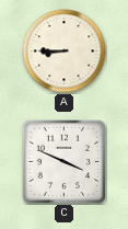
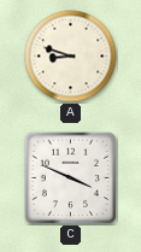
A: 8:45 -> 8:48 (71, 57)
